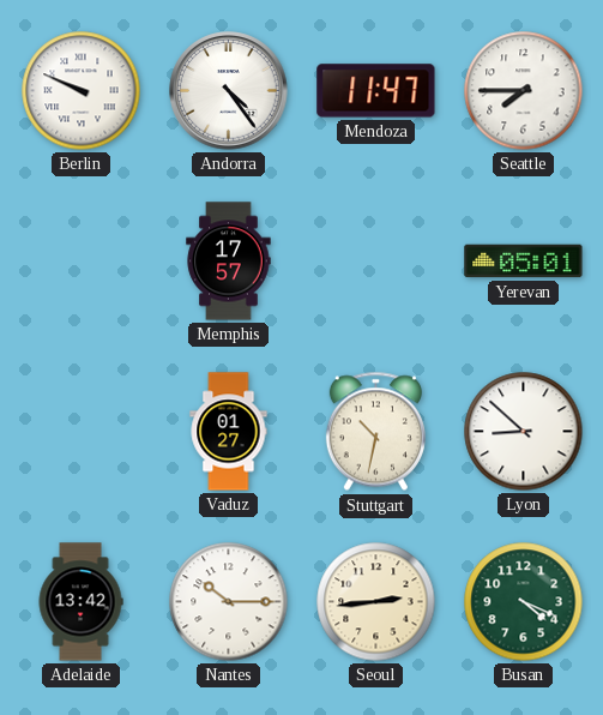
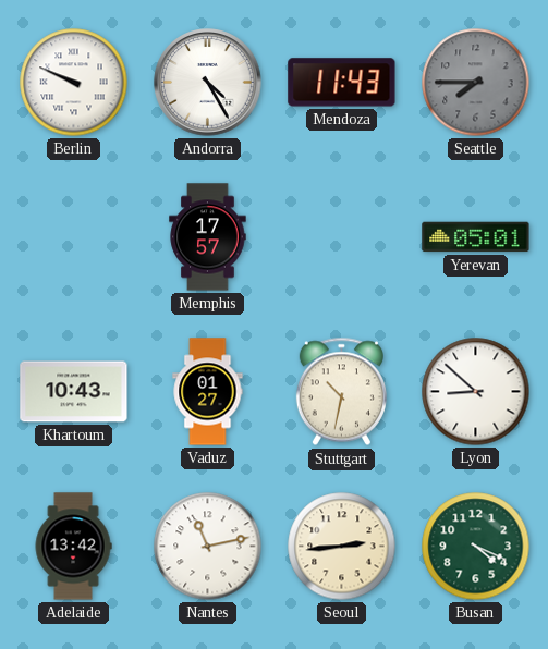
Andorra: 4:24 -> 4:25 (208, 83)
Mendoza: 11:47 -> 11:43 (342, 83)
Seattle dial: white -> grey (476, 83)
Khartoum: none -> 10:43 (74, 392)
Nantes: 10:15 -> 11:13 (208, 547)
